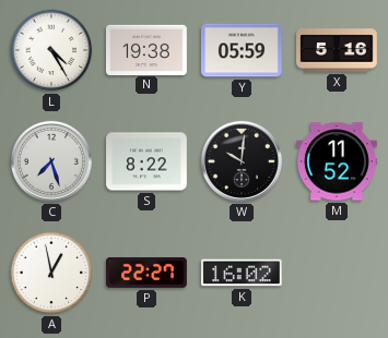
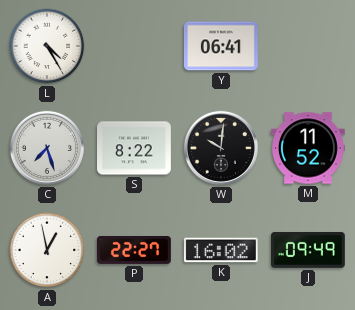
N: 19:38 -> none (146, 49)
Y: 05:59 -> 06:41 (221, 46)
X: 5:16 -> none (338, 50)
J: none -> 09:49 (308, 250)
